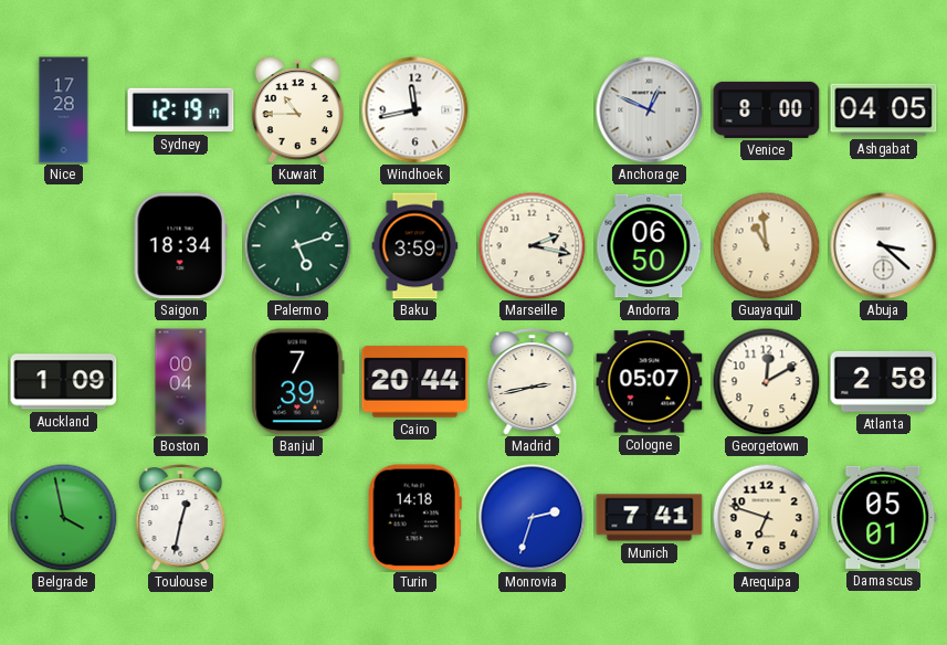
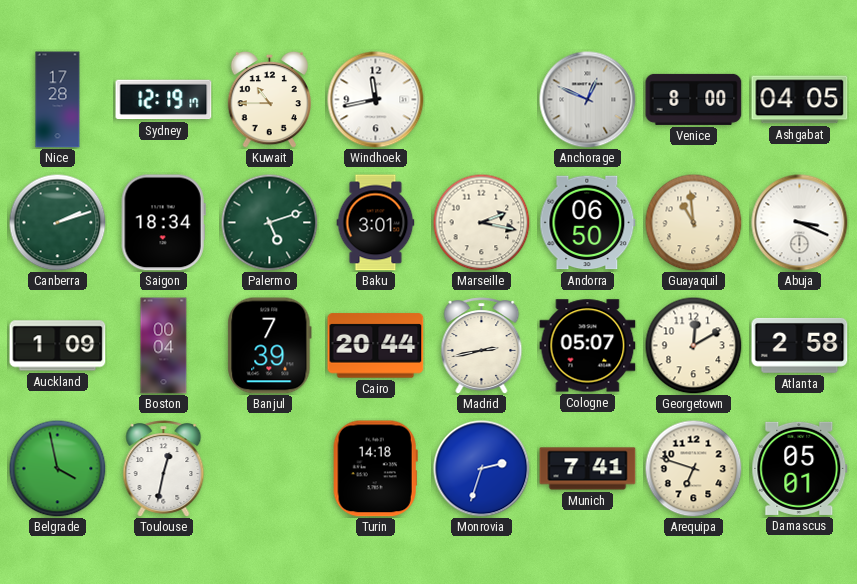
Canberra: none -> 2:12 (57, 222)
Baku: 3:59 -> 3:01 (376, 223)
Abuja: 3:22 -> 3:19 (800, 223)
